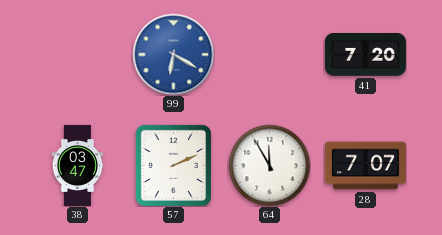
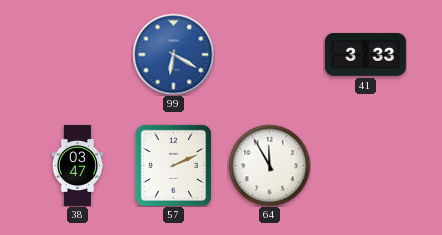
41: 7:20 -> 3:33 (365, 55)
28: 7:07 -> none (365, 166)
